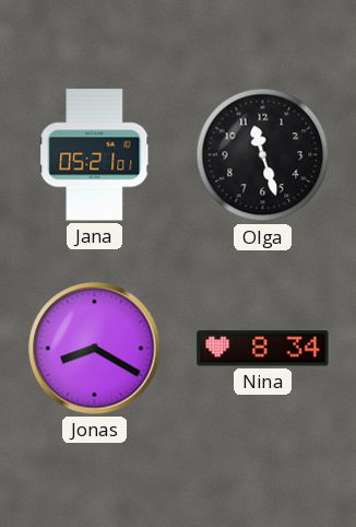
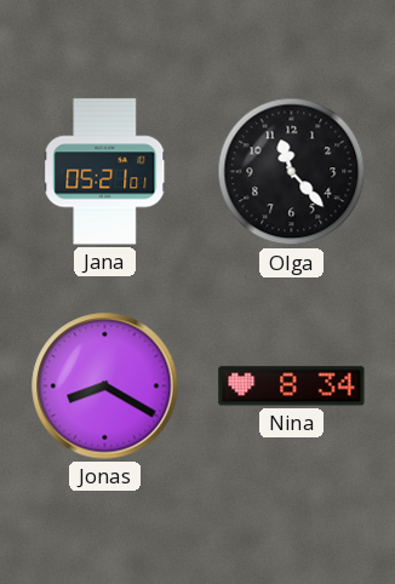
Olga: 11:27 -> 11:23 (292, 172)
